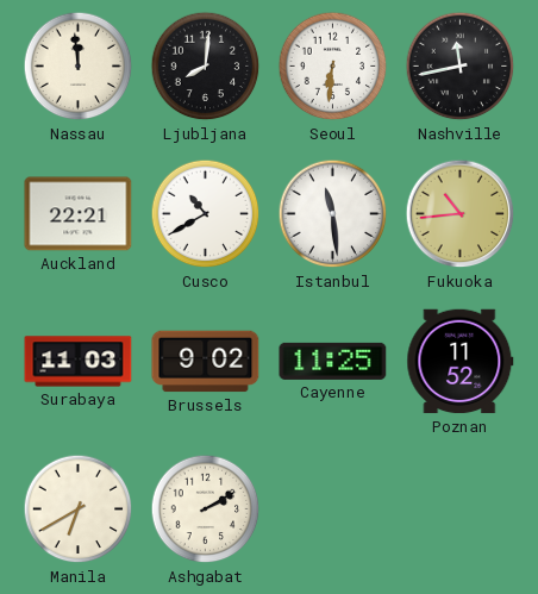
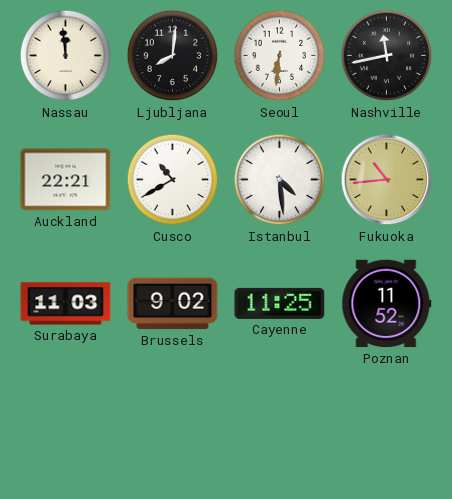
Istanbul: 11:29 -> 4:29 (280, 180)
Manila: 6:40 -> none (79, 509)
Ashgabat: 2:10 -> none (206, 509)
